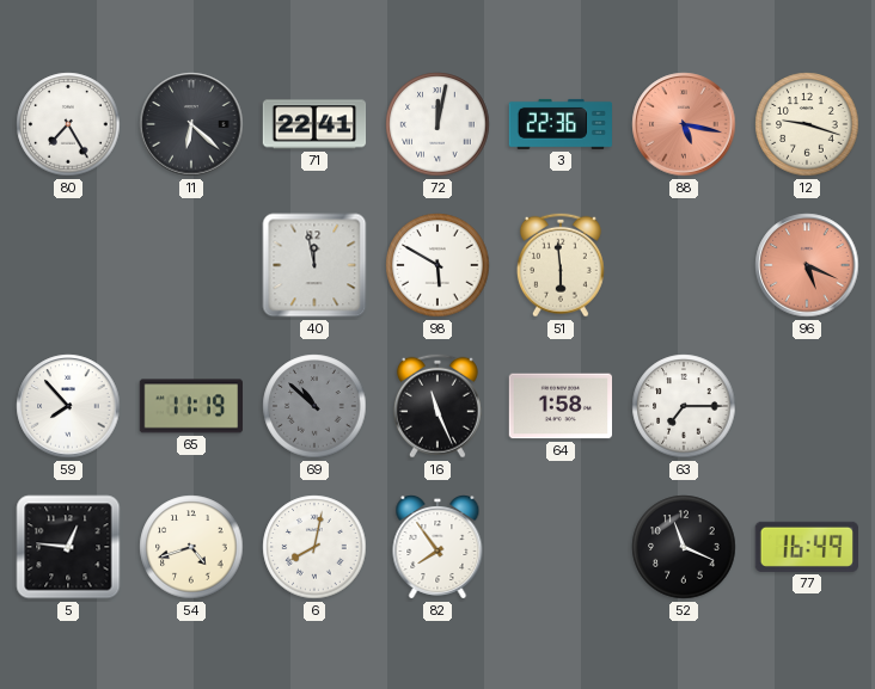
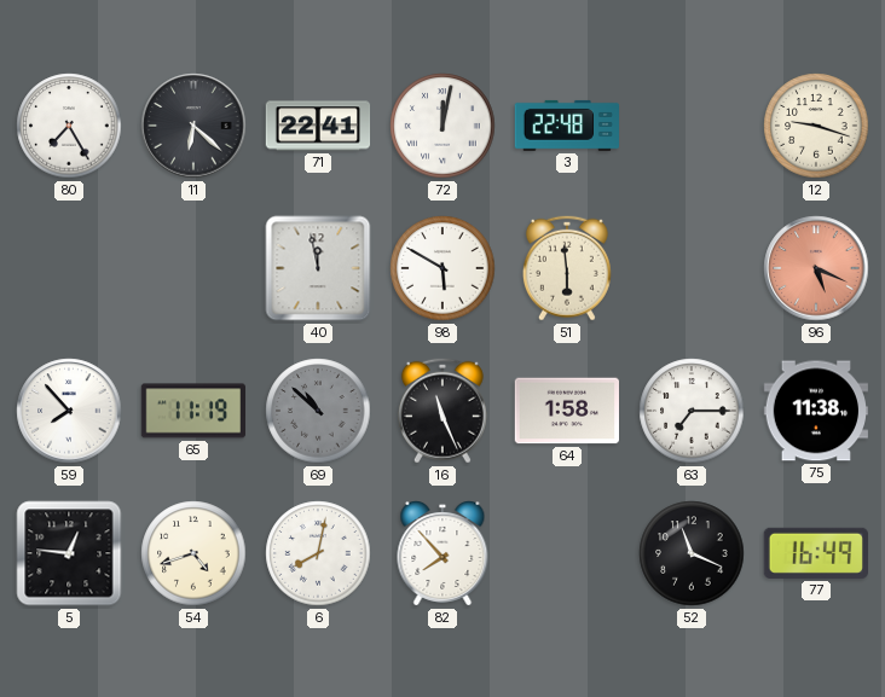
3: 22:36 -> 22:48 (567, 126)
88: 5:17 -> none (684, 124)
75: none -> 11:38 (815, 411)
82: 7:54 -> 7:53 (442, 554)
